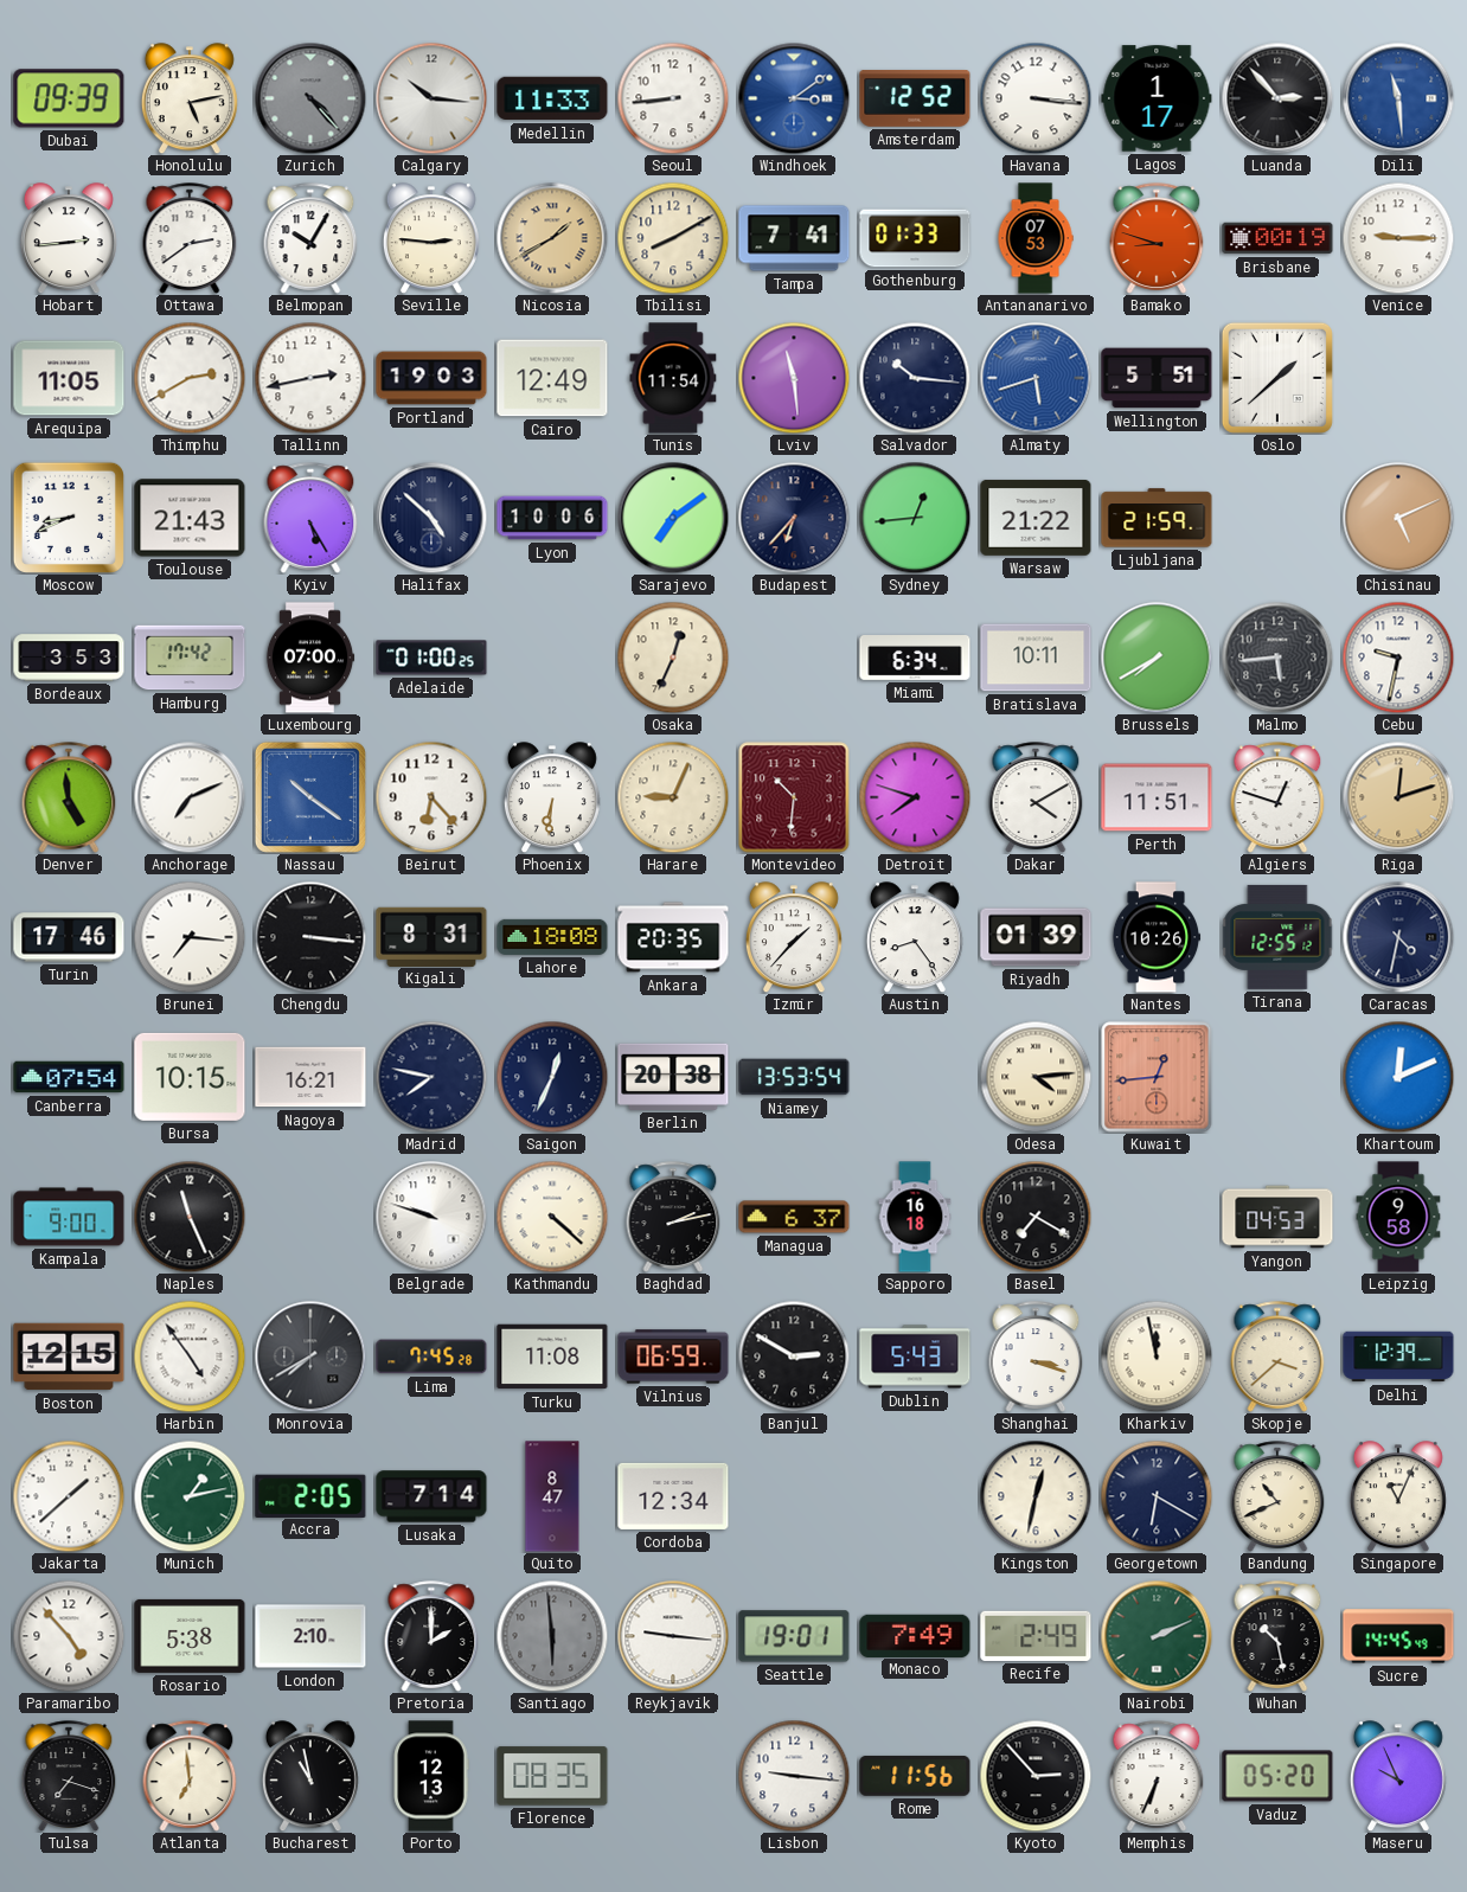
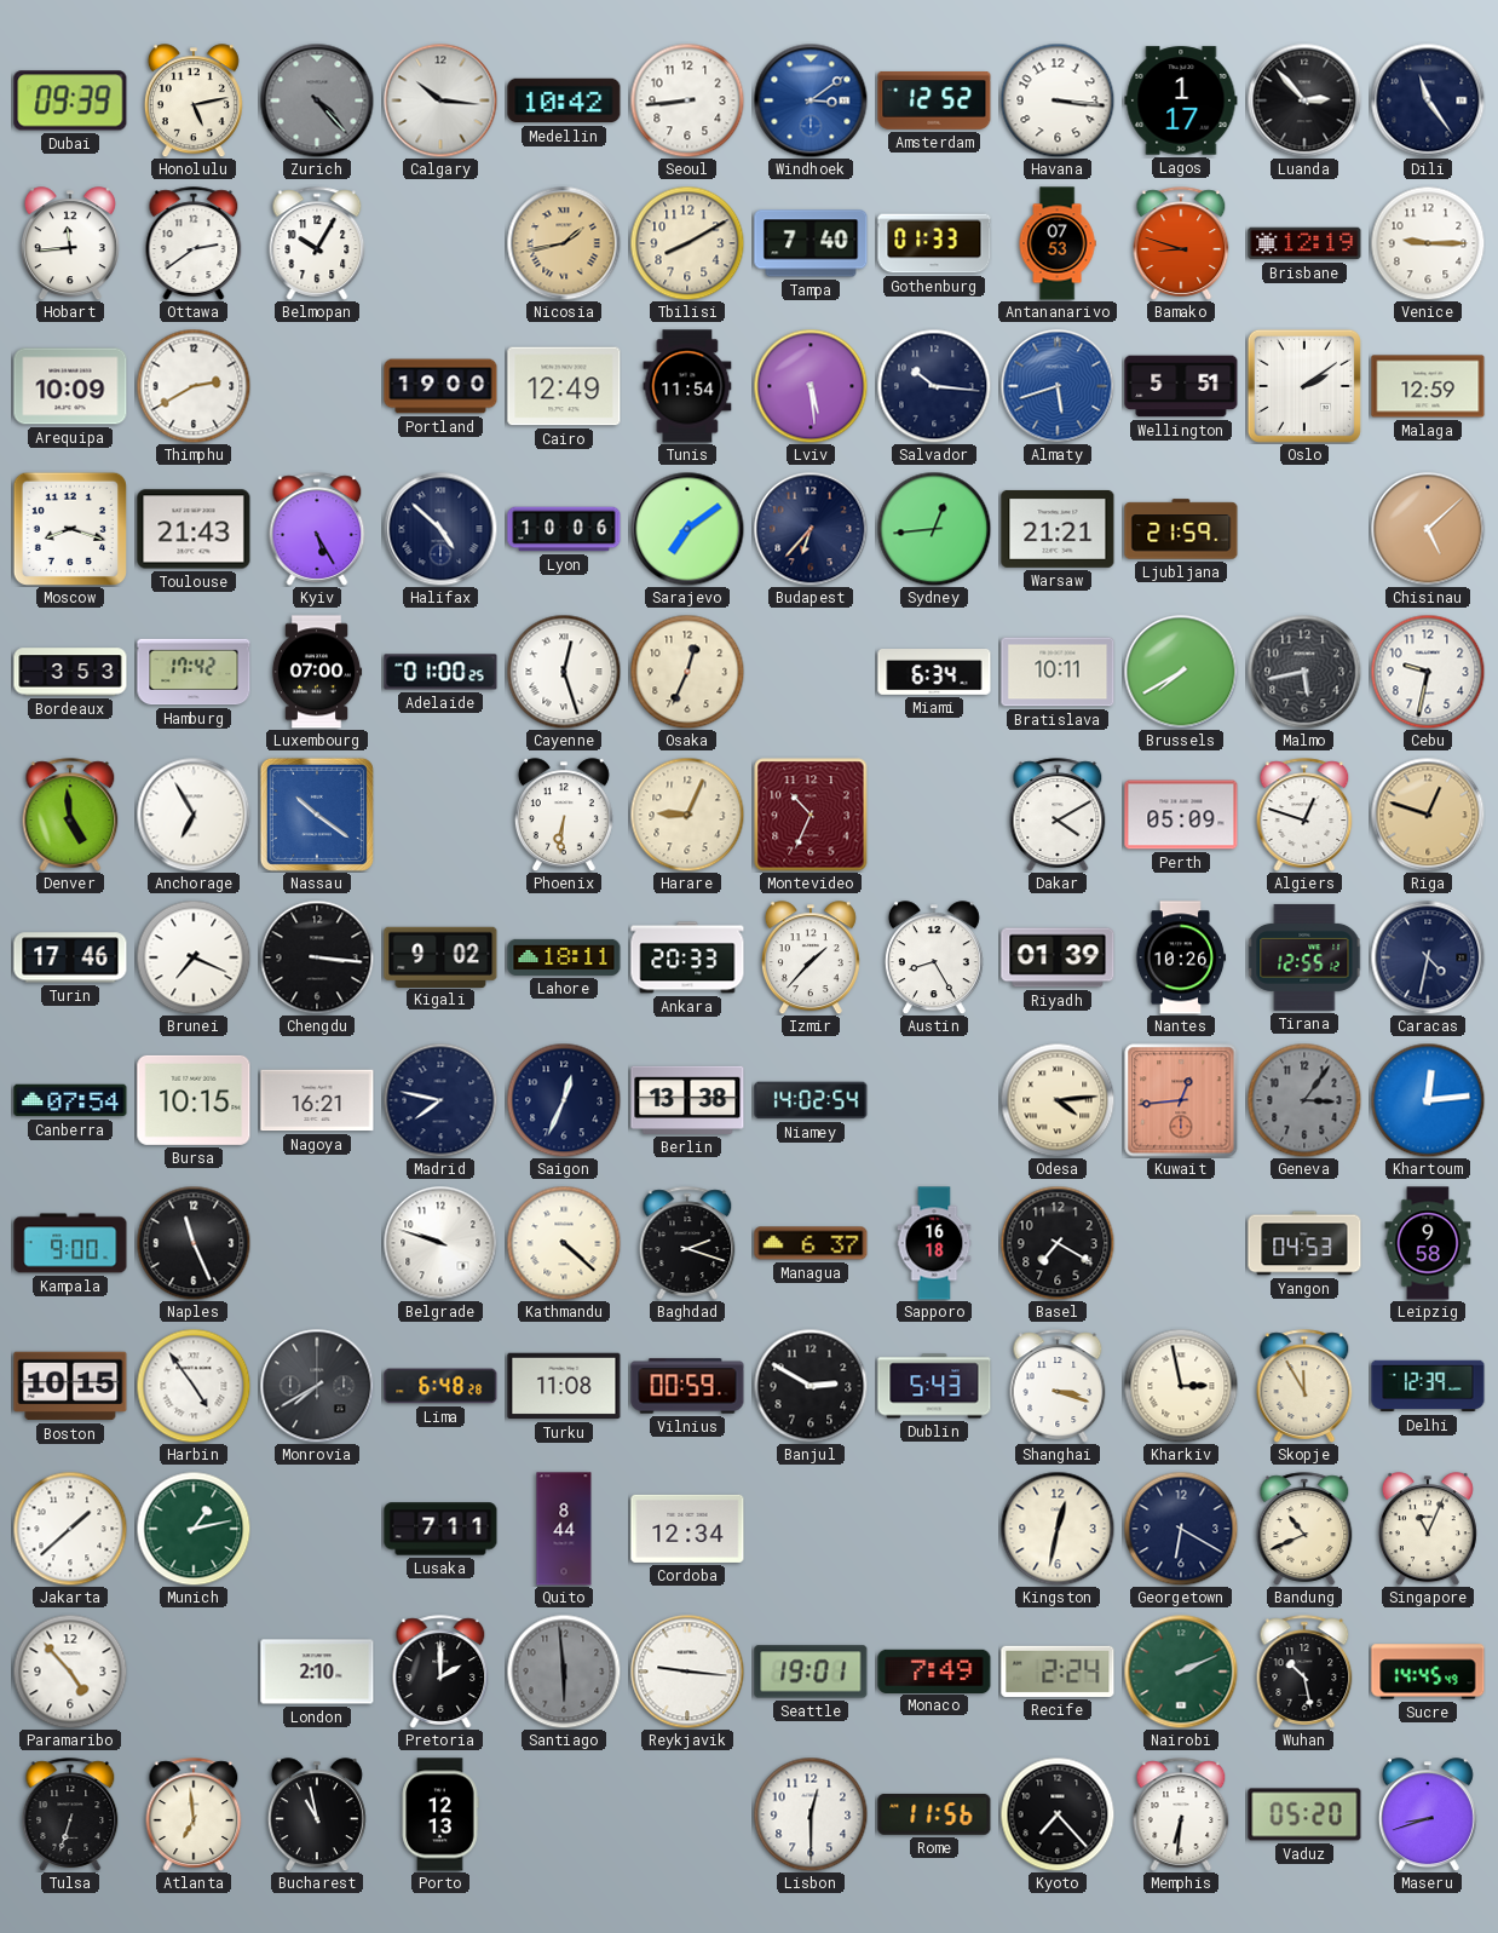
Medellin: 11:33 -> 10:42 (564, 100)
Dili: 11:29 -> 11:24 (1428, 100)
Dili dial: blue -> navy (1428, 100)
Hobart: 2:44 -> 11:44 (70, 243)
Seville: 2:46 -> none (431, 238)
Nicosia: 1:40 -> 1:43 (564, 243)
Tampa: 7:41 -> 7:40 (811, 243)
Brisbane: 00:19 -> 12:19 (1304, 243)
Arequipa: 11:05 -> 10:09 (70, 386)
Tallinn: 2:43 -> none (310, 378)
Portland: 19:03 -> 19:00 (440, 386)
Lviv: 11:29 -> 5:29 (811, 386)
Oslo: 1:38 -> 2:09 (1304, 386)
Malaga: none -> 12:59 (1428, 386)
Moscow: 8:41 -> 8:18 (70, 529)
Warsaw: 21:22 -> 21:21 (1058, 529)
Chisinau: 5:11 -> 5:08 (1428, 529)
Cayenne: none -> 12:27 (564, 672)
Malmo: 5:44 -> 5:43 (1304, 672)
Anchorage: 7:11 -> 6:55 (194, 815)
Beirut: 6:23 -> none (431, 797)
Montevideo: 10:31 -> 10:34 (811, 815)
Detroit: 7:48 -> none (915, 797)
Perth: 11:51 -> 05:09 (1181, 815)
Riga: 12:12 -> 12:48 (1428, 815)
Brunei: 7:16 -> 7:19 (194, 957)
Kigali: 8:31 -> 9:02 (440, 956)
Lahore: 18:08 -> 18:11 (564, 957)
Ankara: 20:35 -> 20:33 (687, 957)
Austin: 8:24 -> 8:25 (934, 957)
Berlin: 20:38 -> 13:38 (687, 1100)
Niamey: 13:53 -> 14:02 (811, 1100)
Geneva: none -> 3:06 (1304, 1100)
Khartoum: 12:11 -> 12:14 (1428, 1100)
Baghdad: 2:13 -> 2:18 (687, 1243)
Boston: 12:15 -> 10:15 (70, 1386)
Lima: 7:45 -> 6:48 (440, 1386)
Vilnius: 06:59 -> 00:59 (687, 1386)
Kharkiv: 11:58 -> 2:58 (1181, 1386)
Skopje: 3:38 -> 11:55 (1304, 1386)
Accra: 2:05 -> none (310, 1495)
Lusaka: 7:14 -> 7:11 (440, 1529)
Quito: 8:47 -> 8:44 (564, 1529)
Rosario: 5:38 -> none (190, 1636)
Recife: 2:49 -> 2:24 (1058, 1672)
Tulsa: 7:18 -> 6:33 (70, 1814)
Florence: 08:35 -> none (552, 1776)
Lisbon: 9:16 -> 12:30 (811, 1814)
Kyoto: 2:53 -> 7:23 (1058, 1814)
Memphis: 6:34 -> 6:31 (1181, 1814)
Maseru: 9:56 -> 8:42 (1428, 1814)
